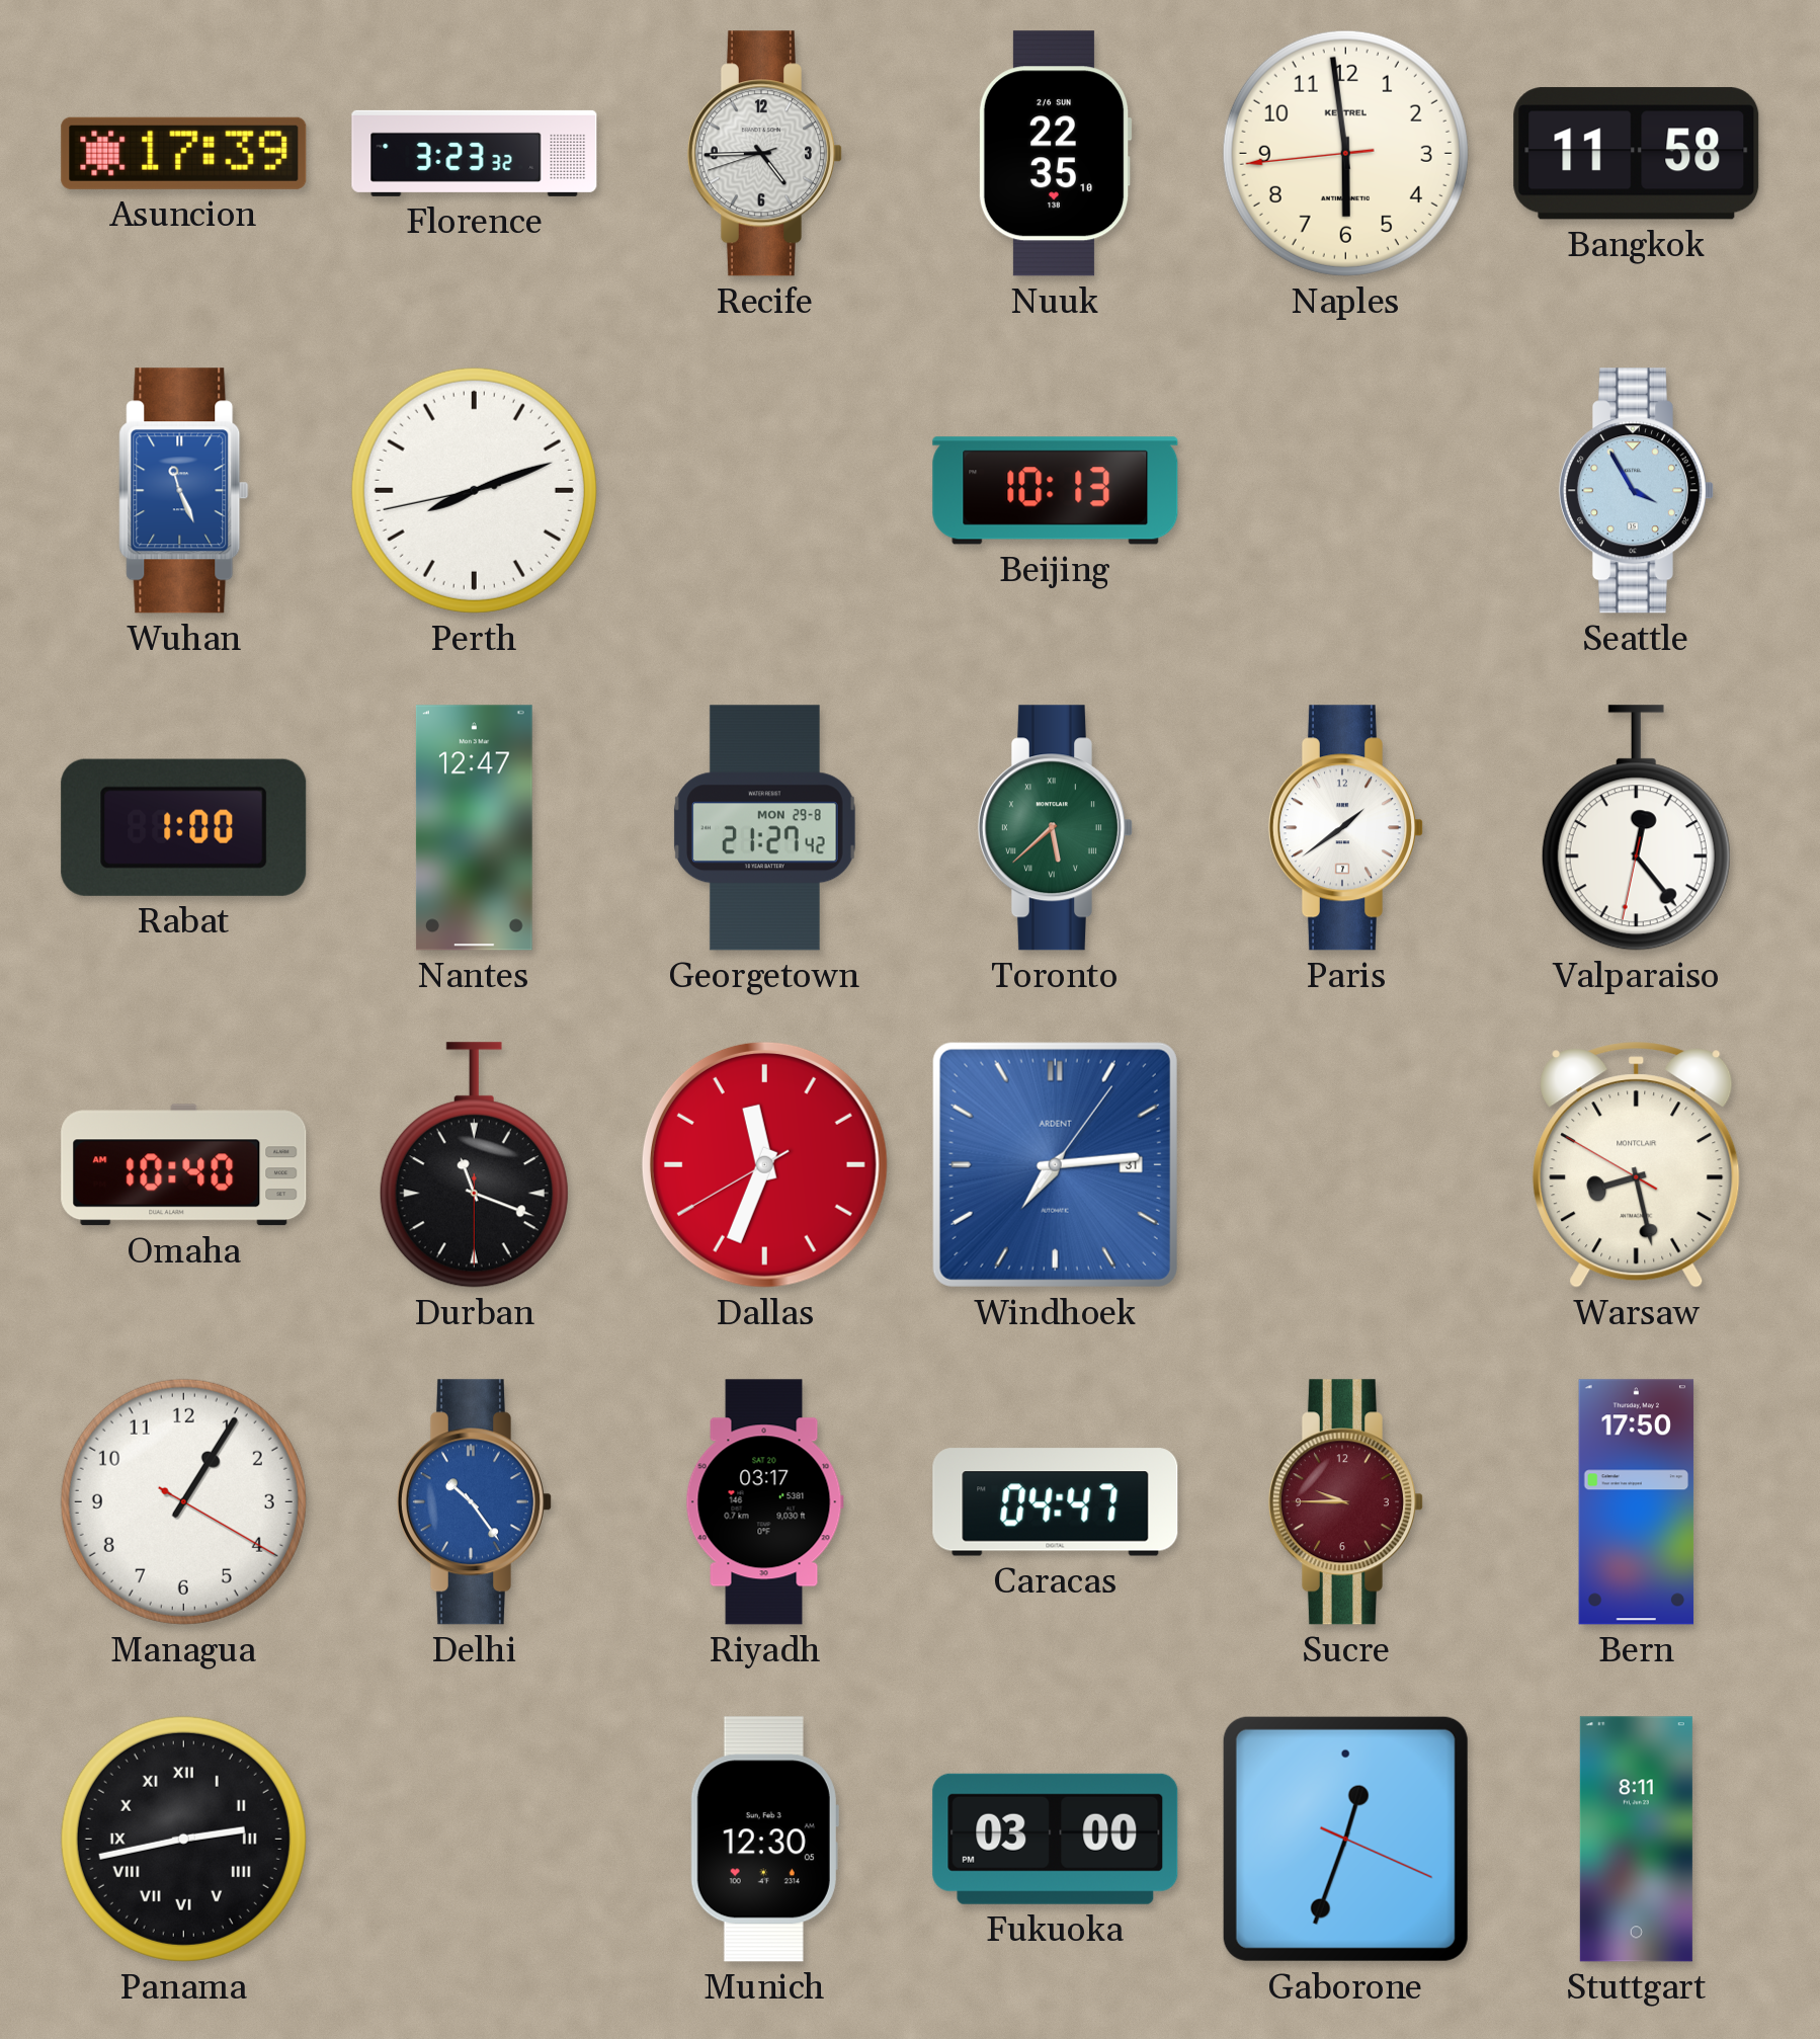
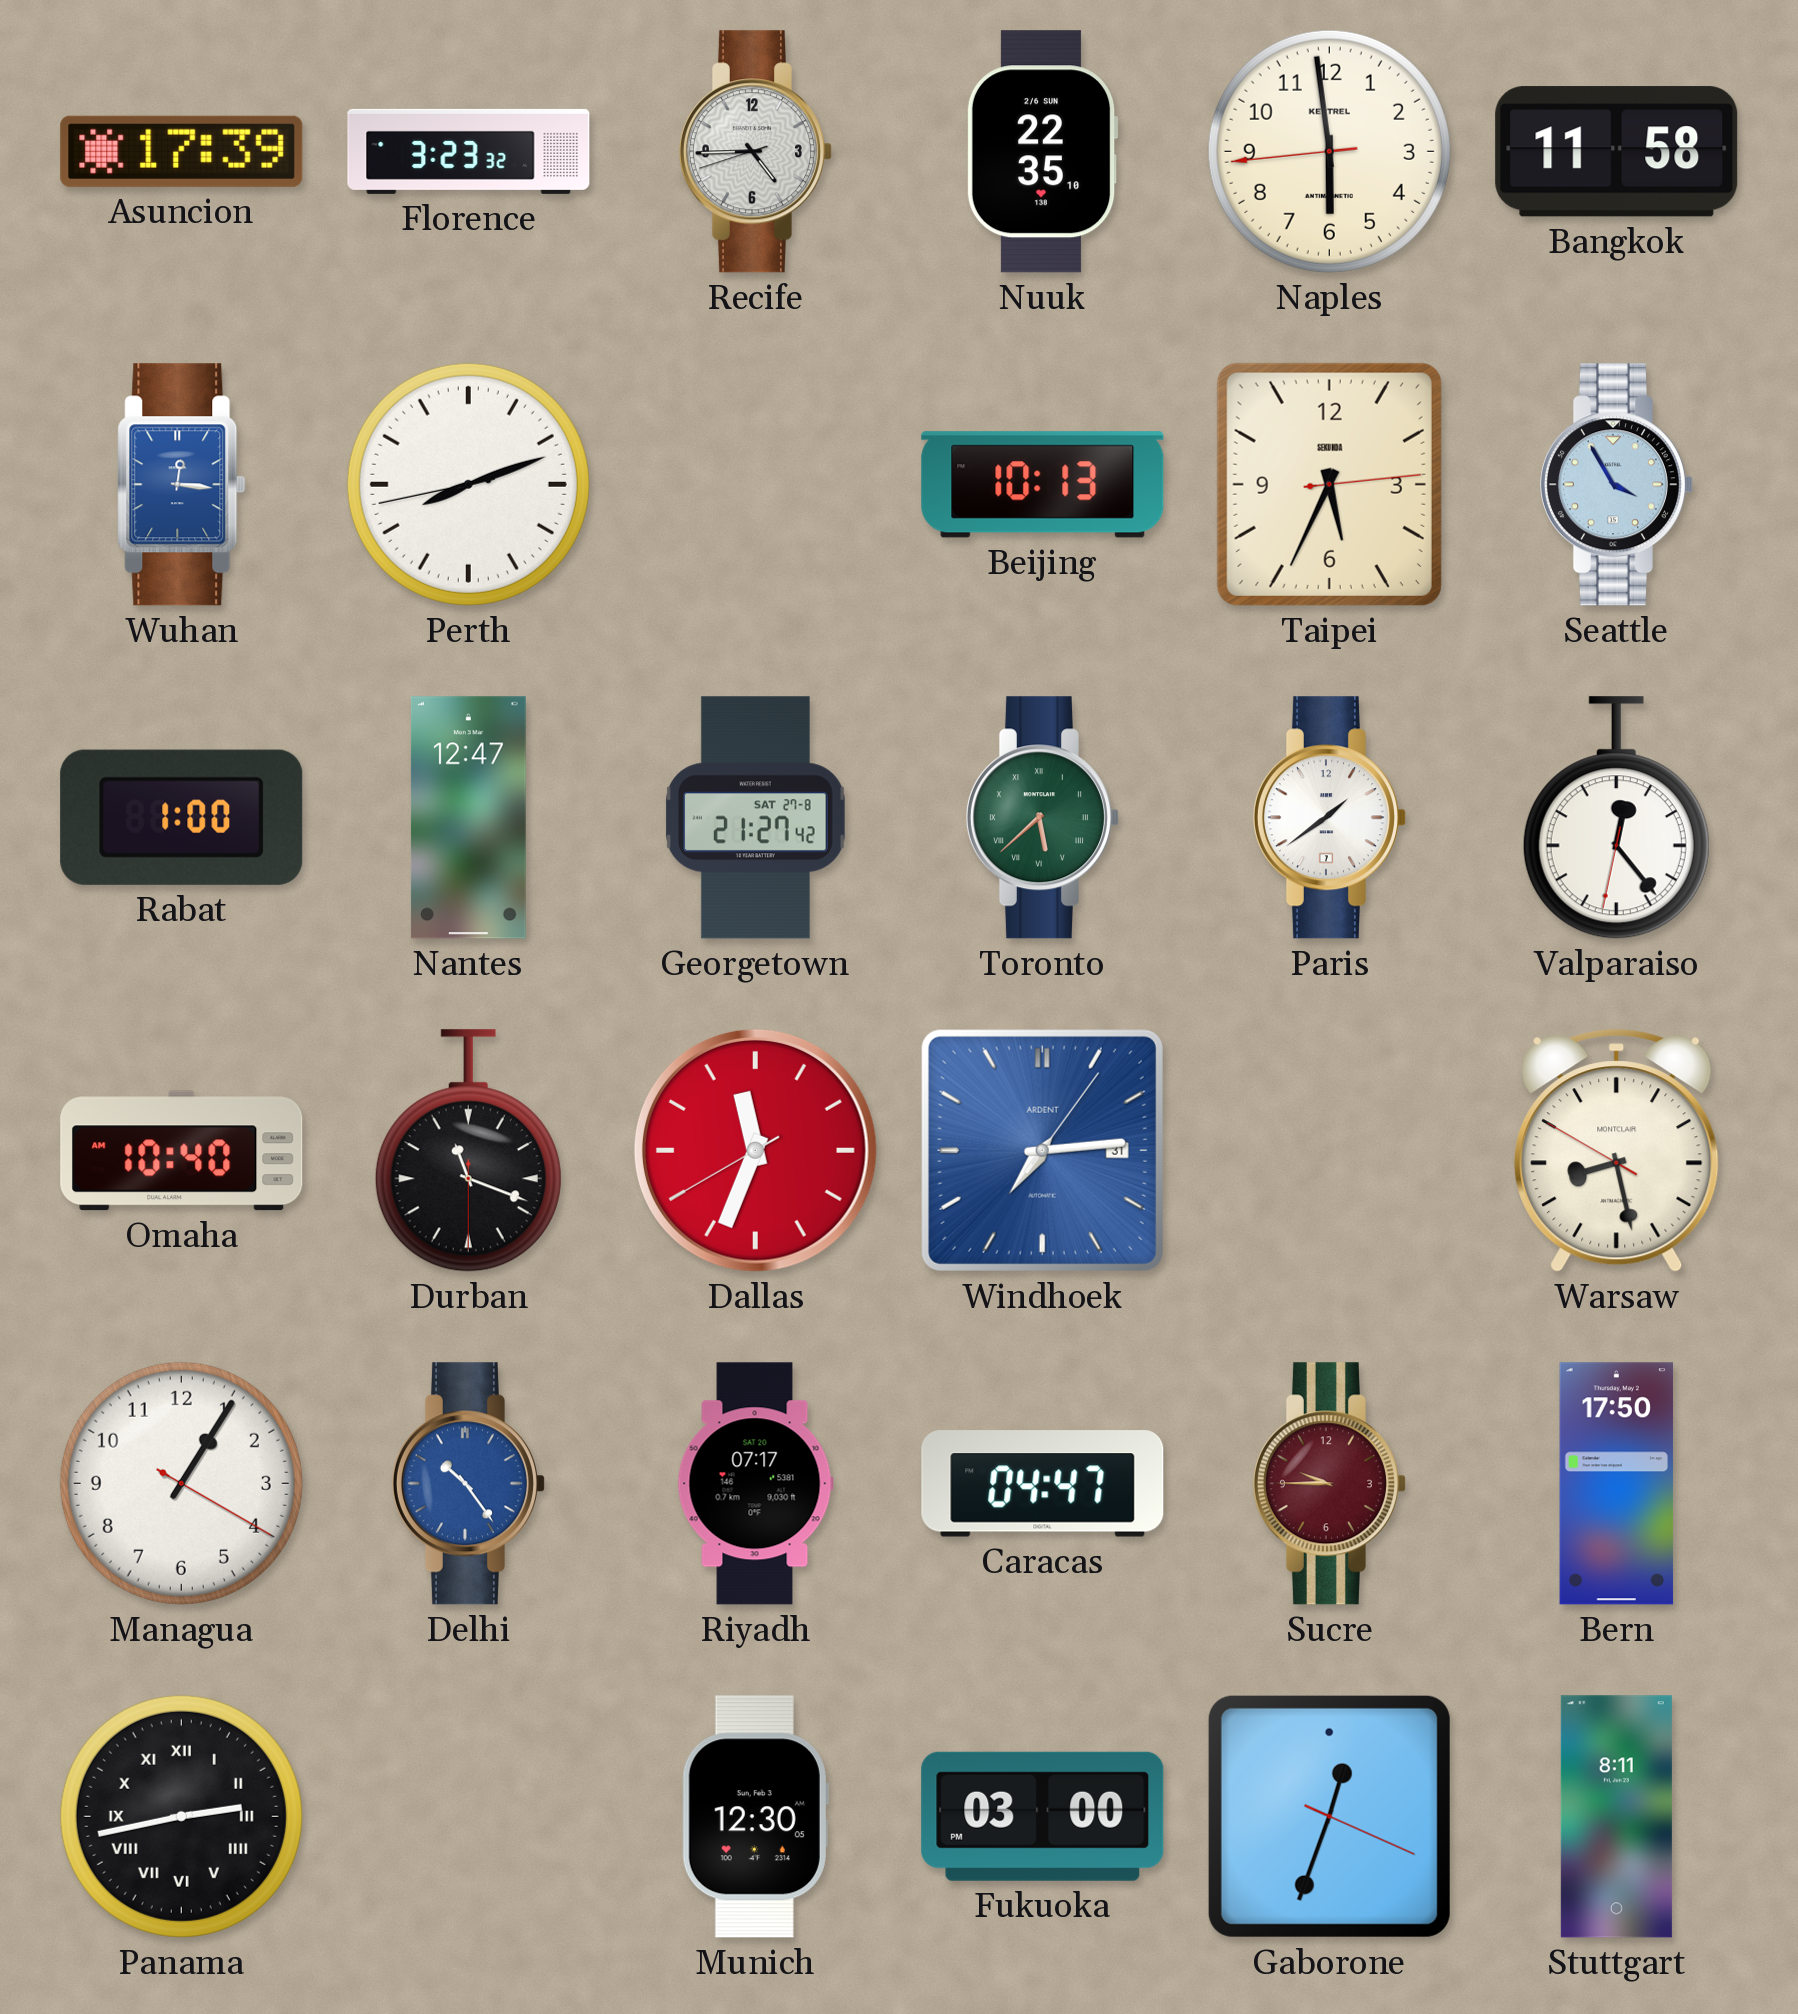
Wuhan: 11:26 -> 12:16 (182, 485)
Taipei: none -> 5:34 (1329, 484)
Georgetown date: MON 29-8 -> SAT 27-8 (756, 818)
Riyadh: 03:17 -> 07:17 (755, 1484)
